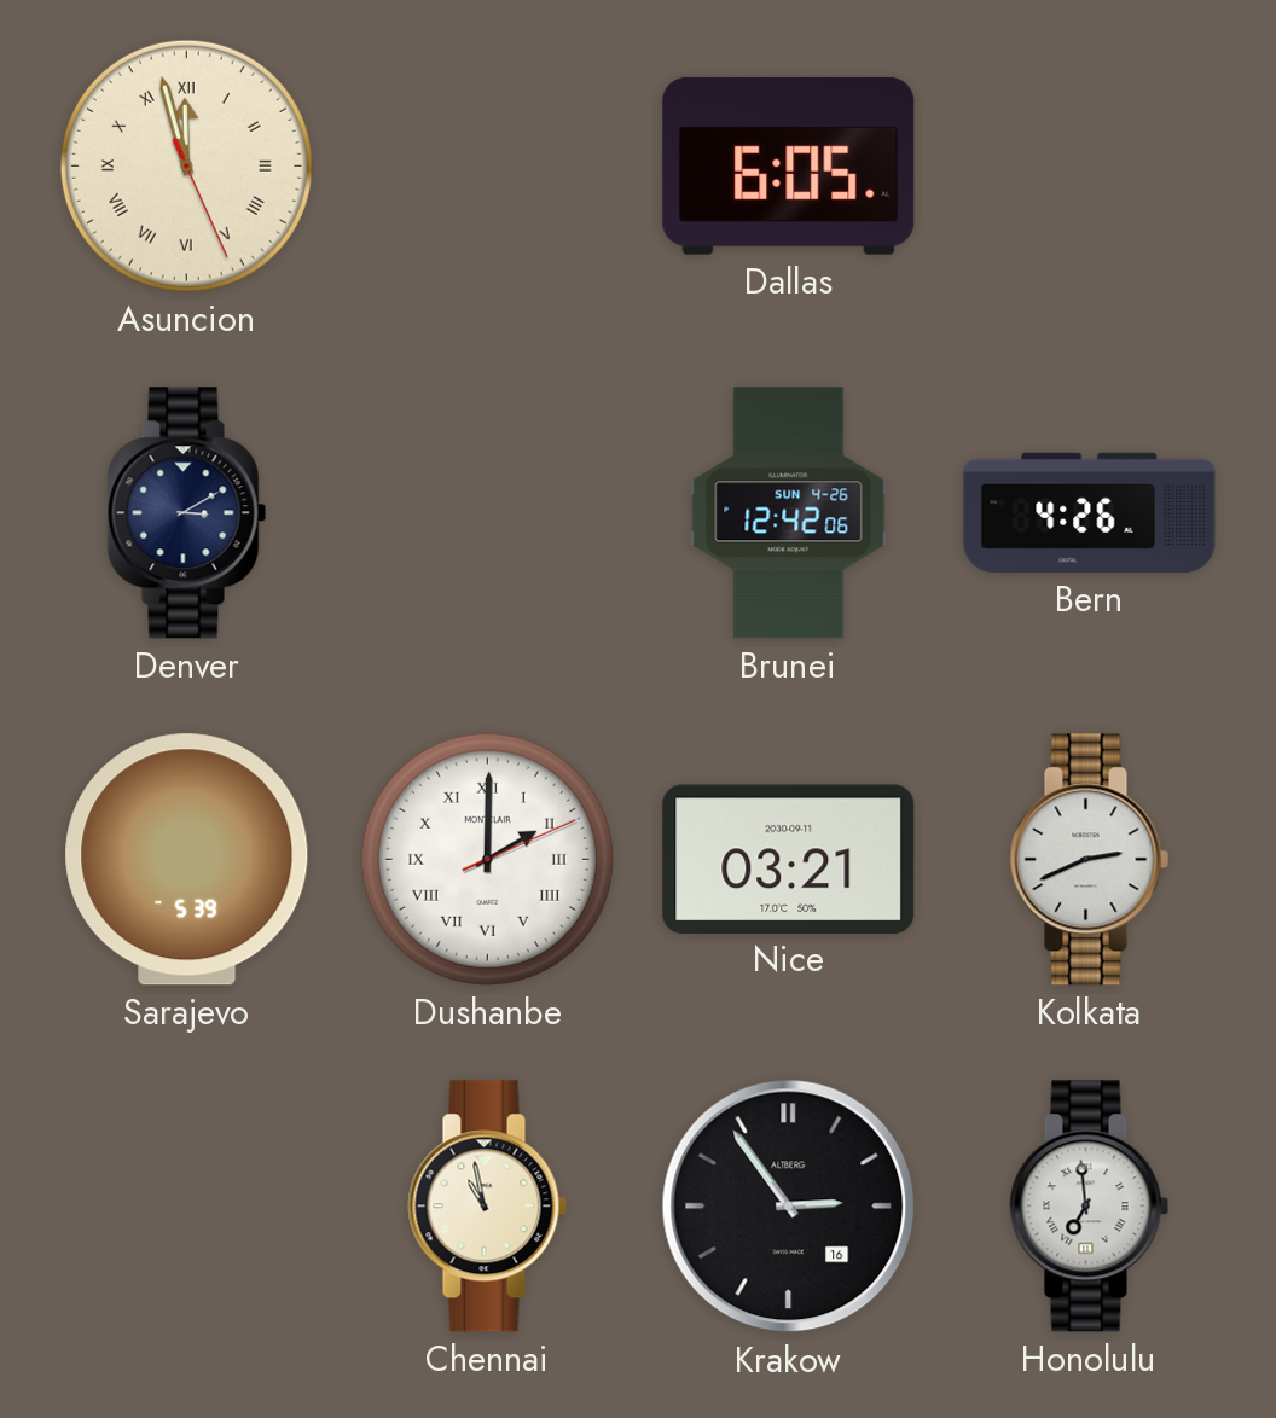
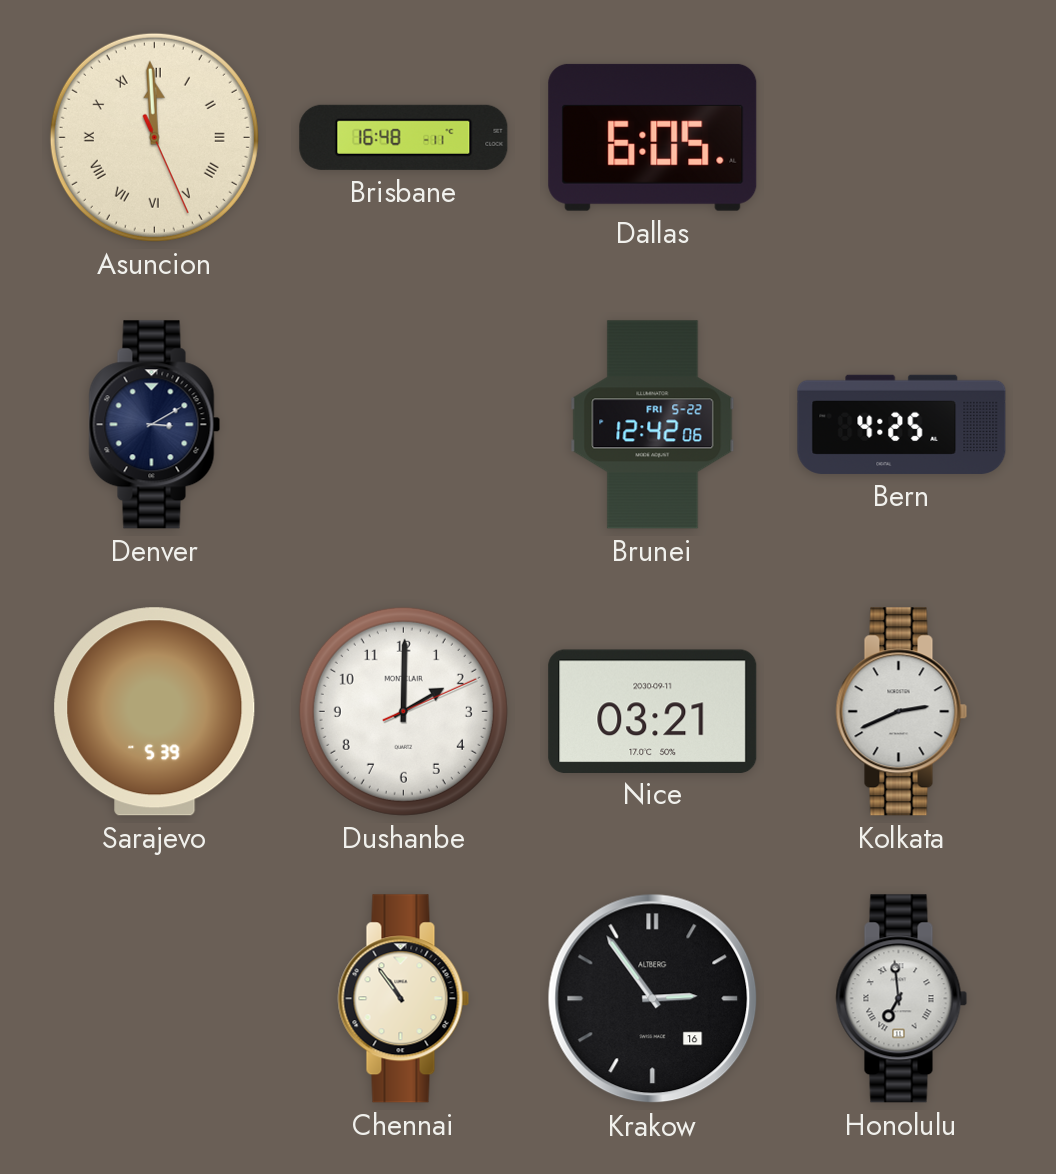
Asuncion: 11:57 -> 11:59 (154, 137)
Brisbane: none -> 16:48 (404, 137)
Brunei date: SUN 4-26 -> FRI 5-22 (653, 425)
Bern: 4:26 -> 4:25 (902, 424)
Dushanbe numerals: Roman -> Arabic (403, 711)
Chennai: 10:58 -> 10:54 (404, 999)
